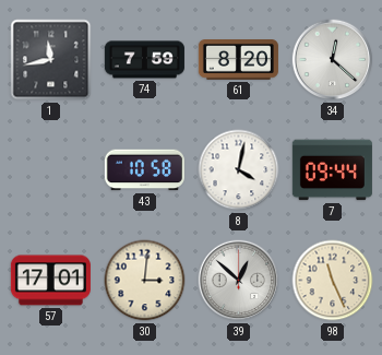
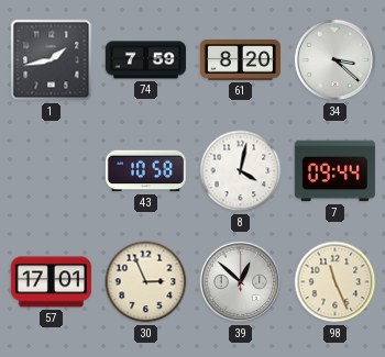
1: 11:43 -> 1:43 (52, 60)
34: 12:22 -> 3:22 (335, 60)
30: 3:01 -> 2:56 (146, 282)
